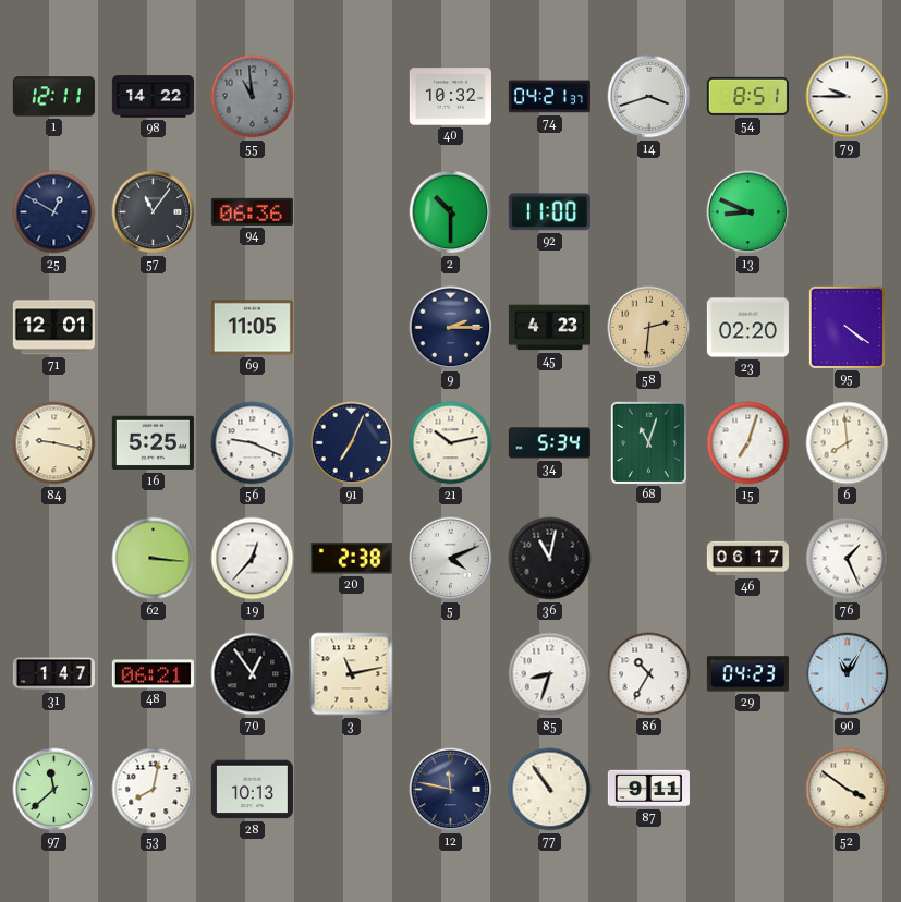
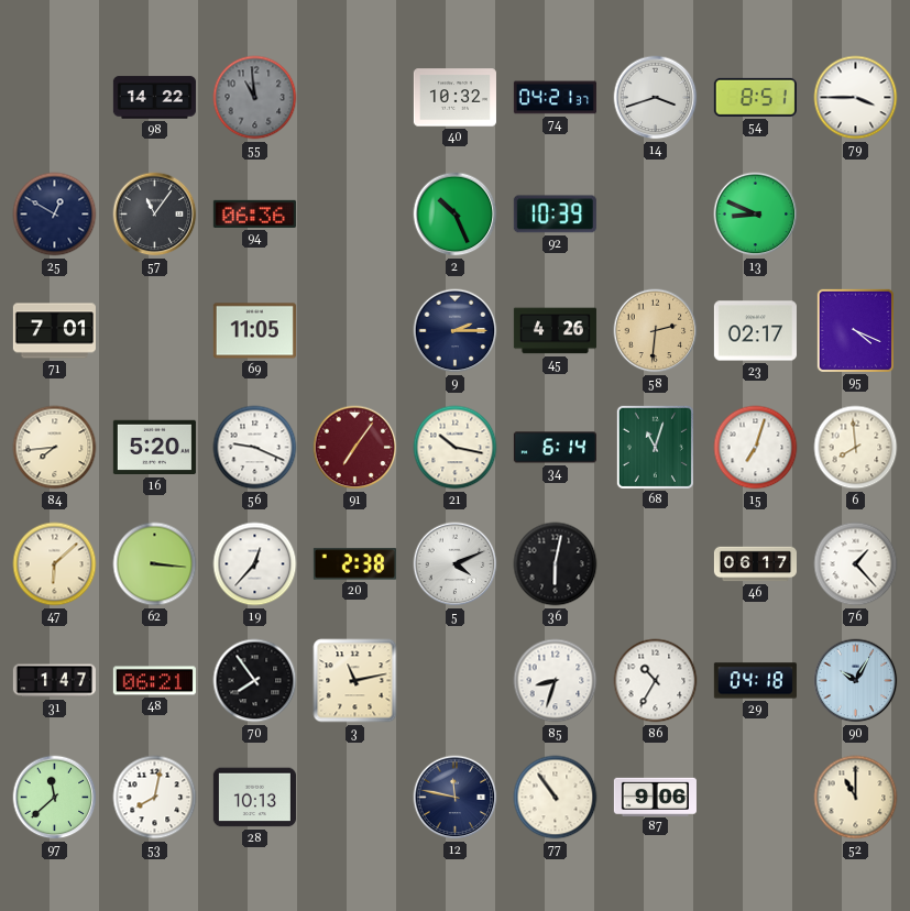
1: 12:11 -> none (53, 97)
79: 9:45 -> 3:45 (856, 98)
2: 10:30 -> 10:26 (456, 215)
92: 11:00 -> 10:39 (555, 215)
71: 12:01 -> 7:01 (54, 331)
45: 4:23 -> 4:26 (555, 331)
23: 02:20 -> 02:17 (755, 331)
95: 4:21 -> 4:19 (855, 330)
84: 9:17 -> 7:44 (55, 448)
16: 5:25 -> 5:20 (154, 448)
91: 7:04 -> 7:06 (355, 448)
91 dial: navy -> burgundy (355, 448)
21: 10:13 -> 10:17 (456, 448)
34: 5:34 -> 6:14 (555, 448)
47: none -> 6:08 (55, 564)
36: 11:02 -> 6:02 (556, 564)
76: 1:26 -> 1:23 (856, 564)
70: 12:54 -> 7:54 (255, 681)
29: 04:23 -> 04:18 (755, 681)
90: 11:05 -> 10:05 (856, 681)
87: 9:11 -> 9:06 (655, 797)
52: 3:51 -> 11:00 (856, 798)
